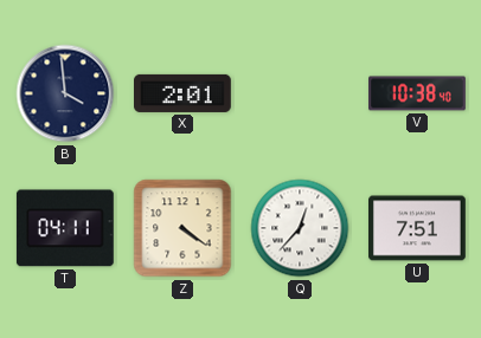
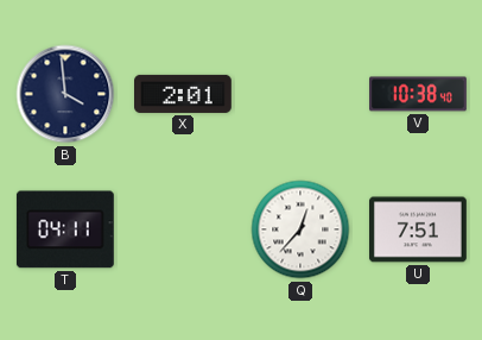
Z: 4:21 -> none (182, 228)
